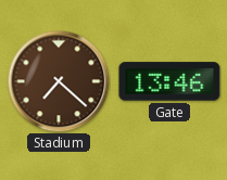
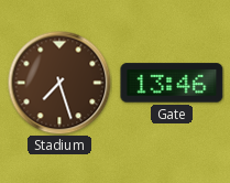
Stadium: 7:22 -> 7:27 (59, 83)
